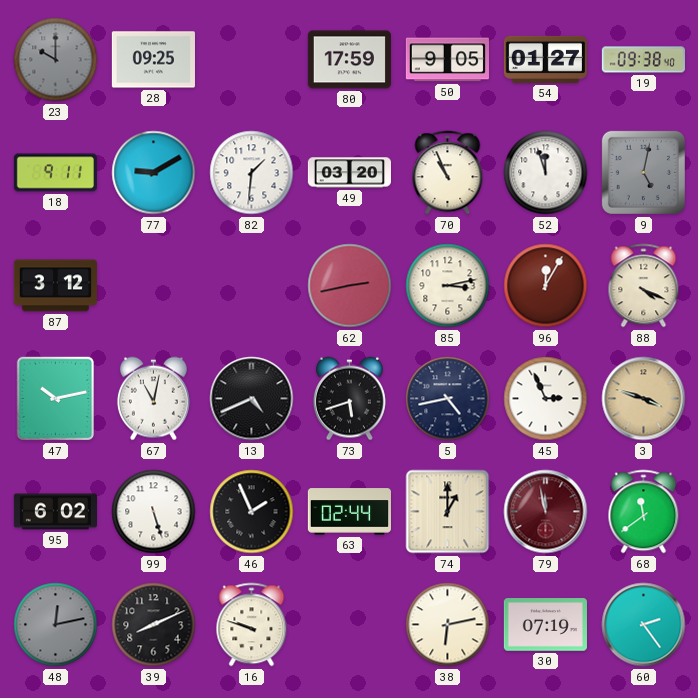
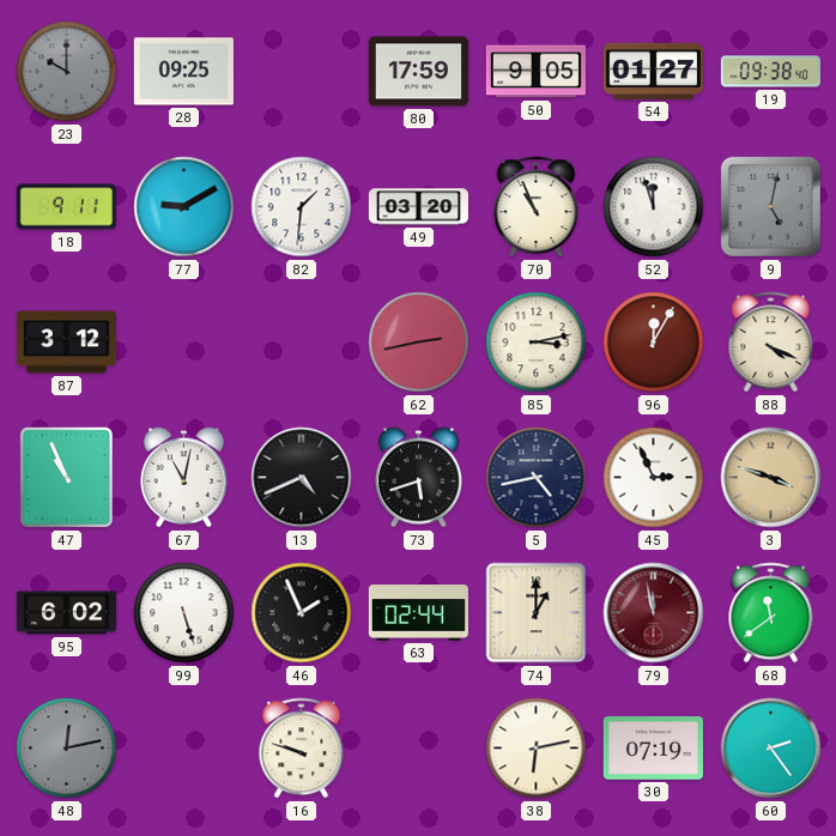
47: 10:13 -> 10:56 (67, 478)
39: 8:11 -> none (154, 625)
